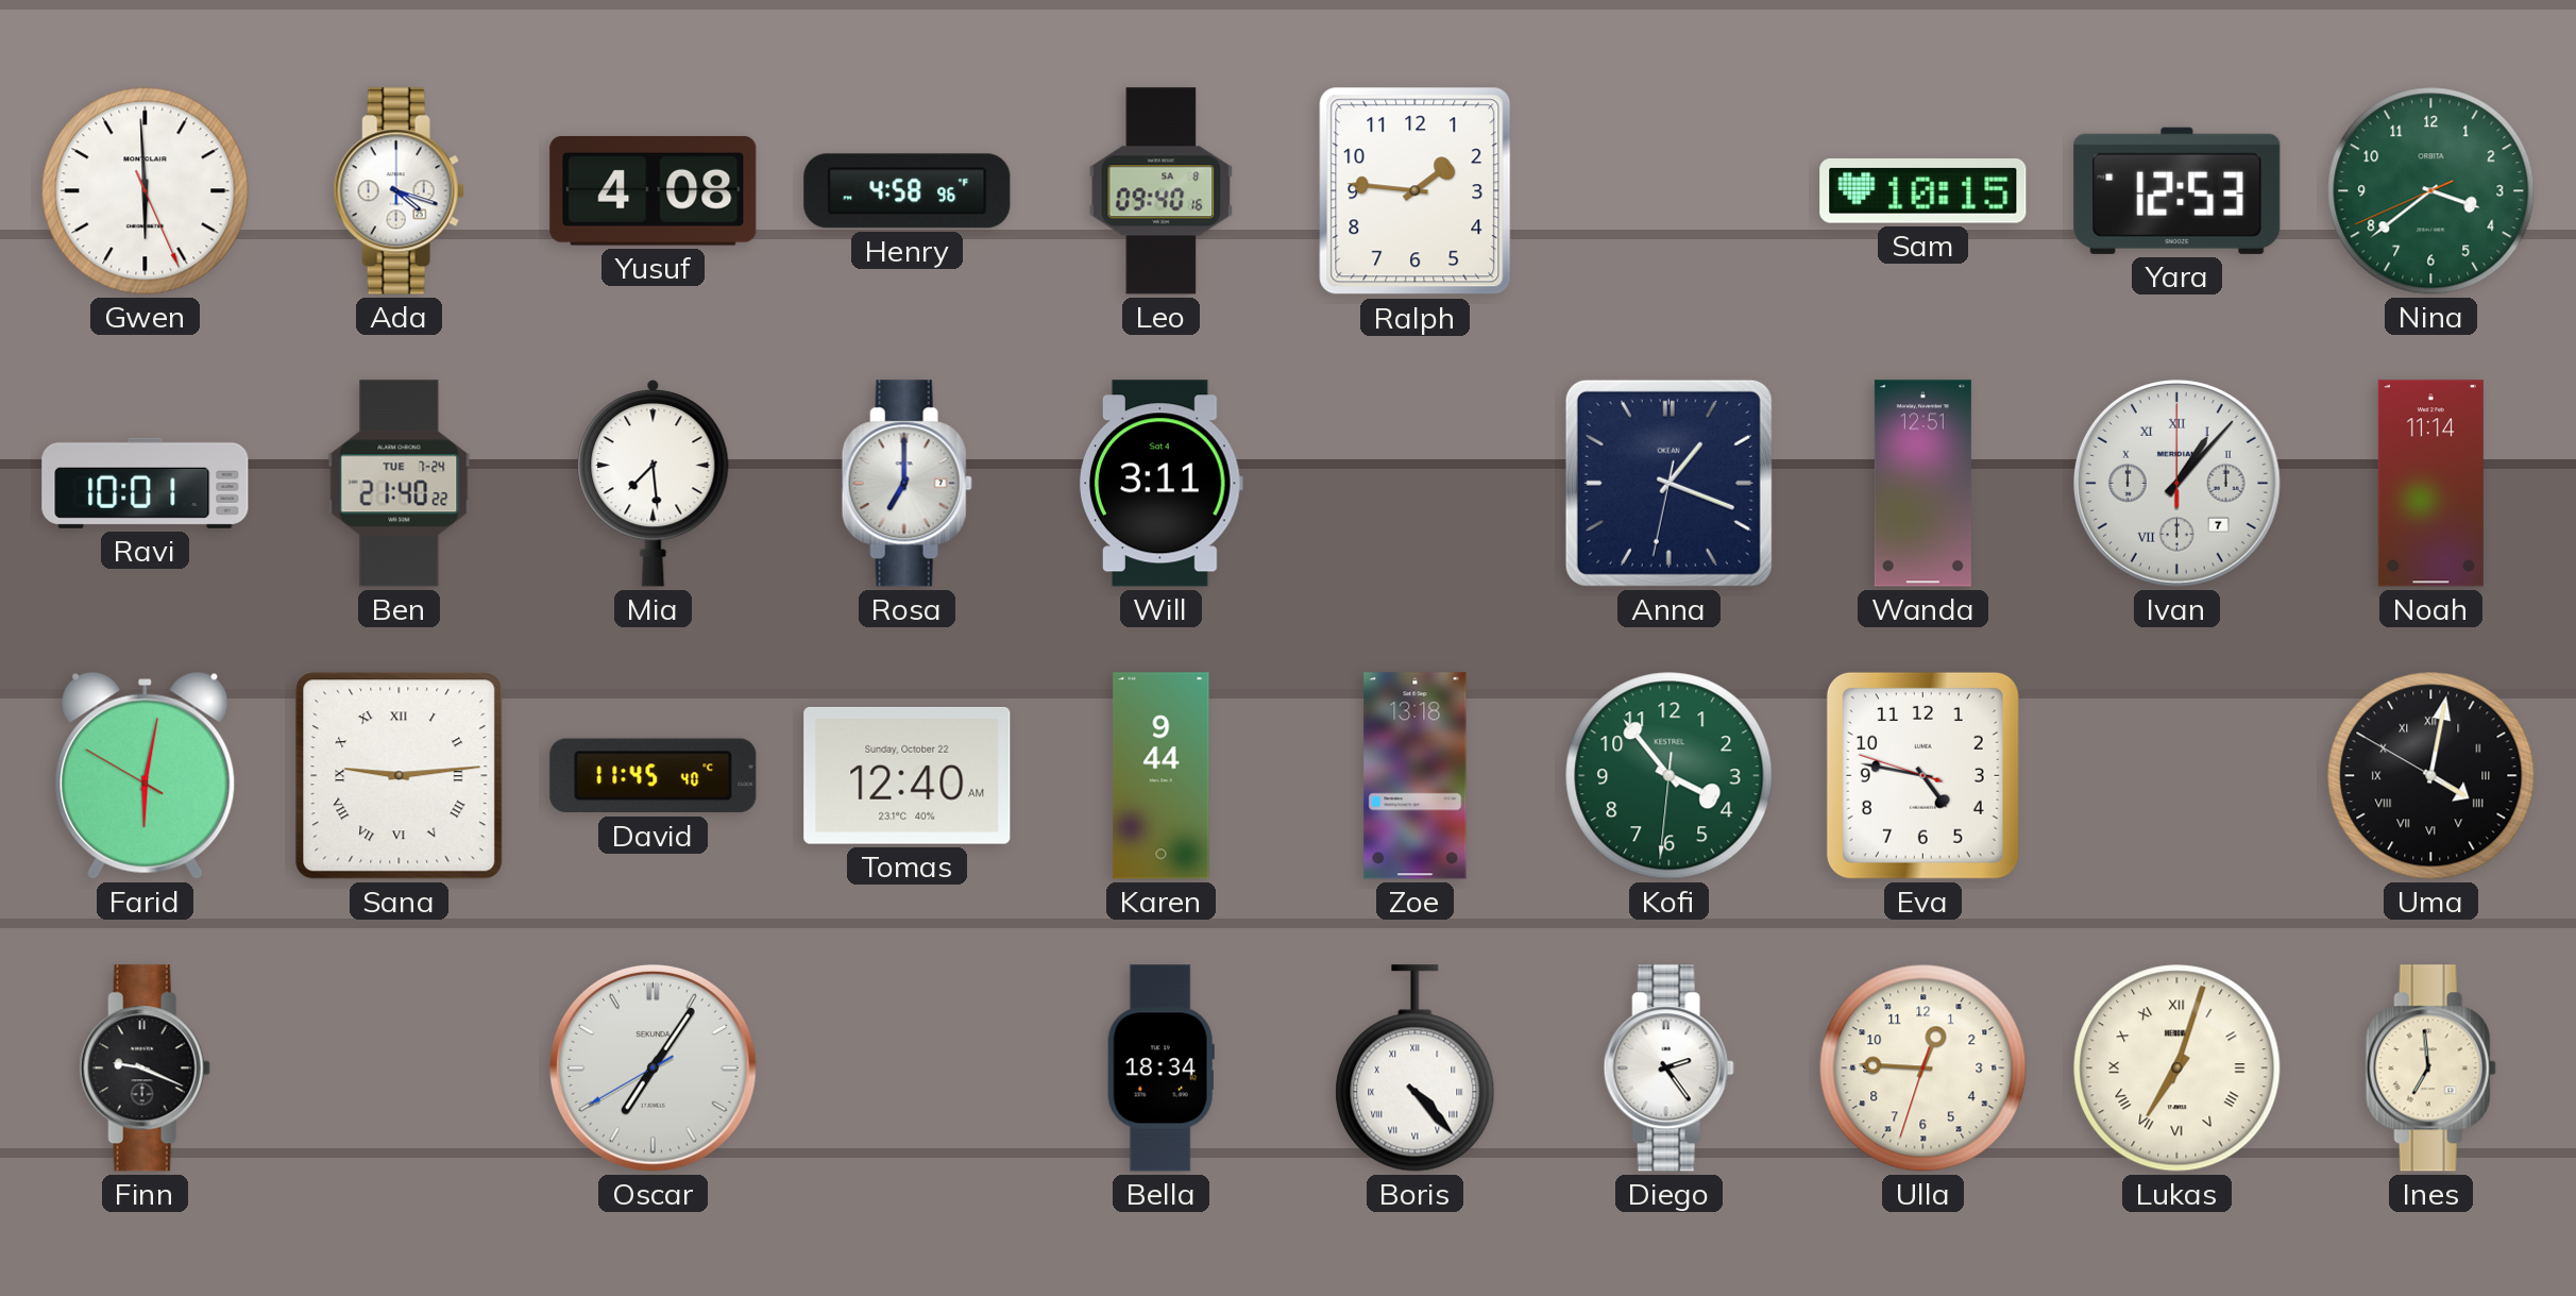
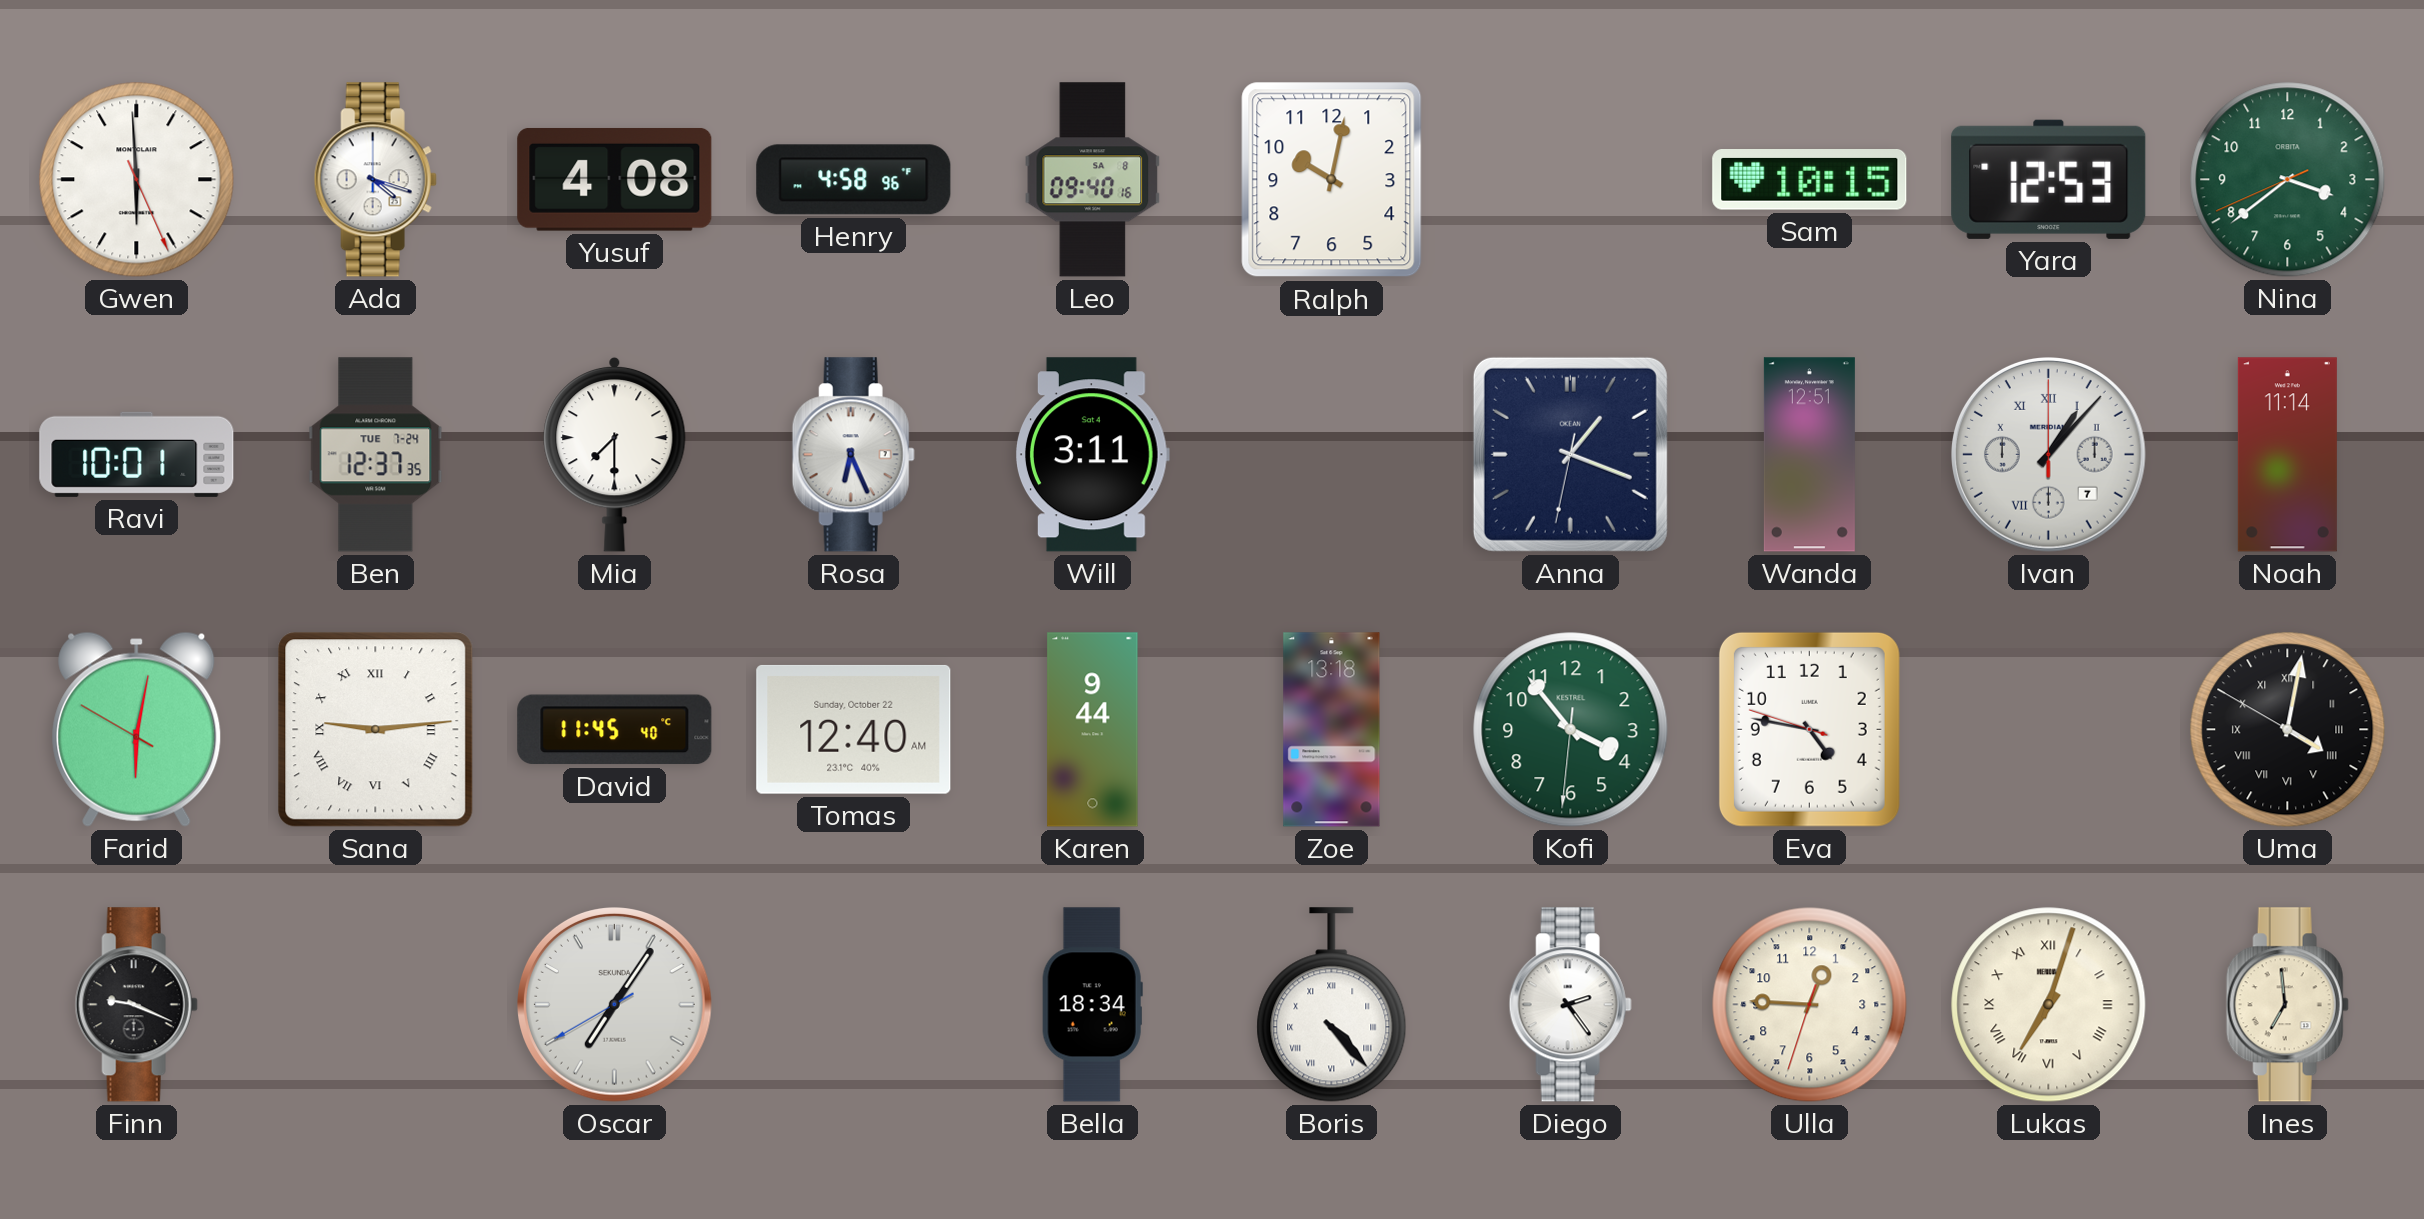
Ralph: 1:46 -> 10:02 (1332, 180)
Ben: 21:40 -> 12:37 (376, 455)
Mia: 7:29 -> 7:30 (615, 454)
Rosa: 7:00 -> 6:26 (853, 455)
